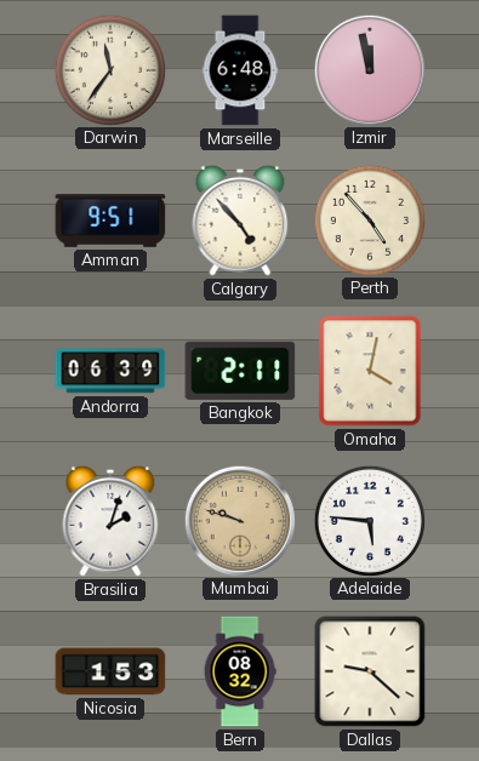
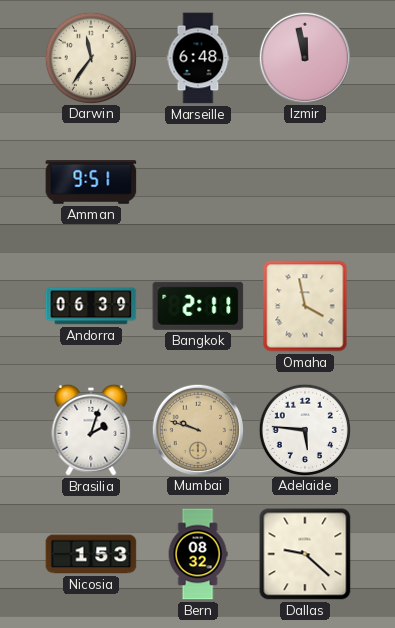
Calgary: 4:53 -> none (240, 221)
Perth: 4:53 -> none (369, 219)
Omaha: 4:02 -> 3:58 (305, 306)
